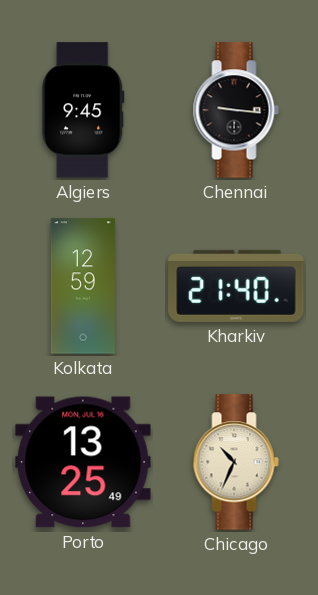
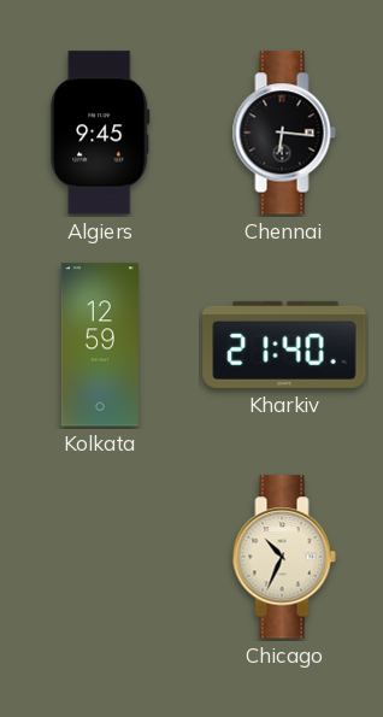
Chennai: 9:16 -> 6:16 (284, 133)
Porto: 13:25 -> none (83, 462)
